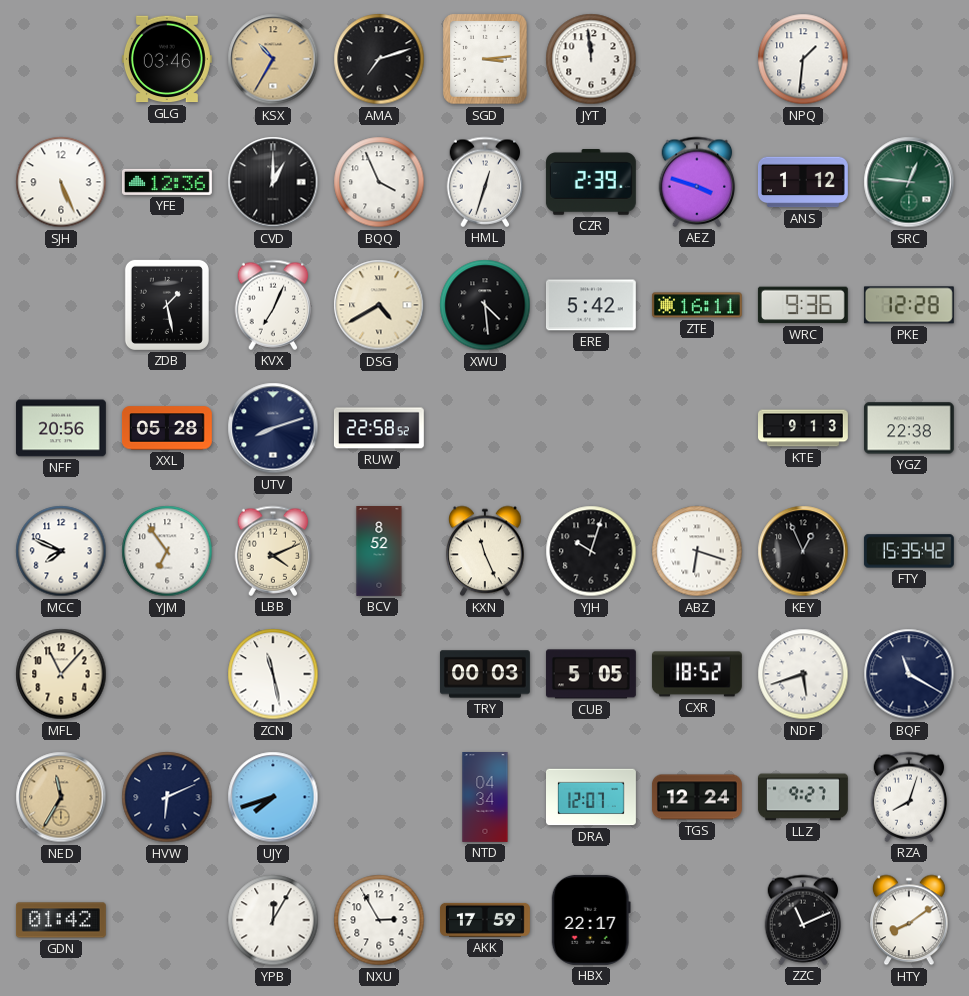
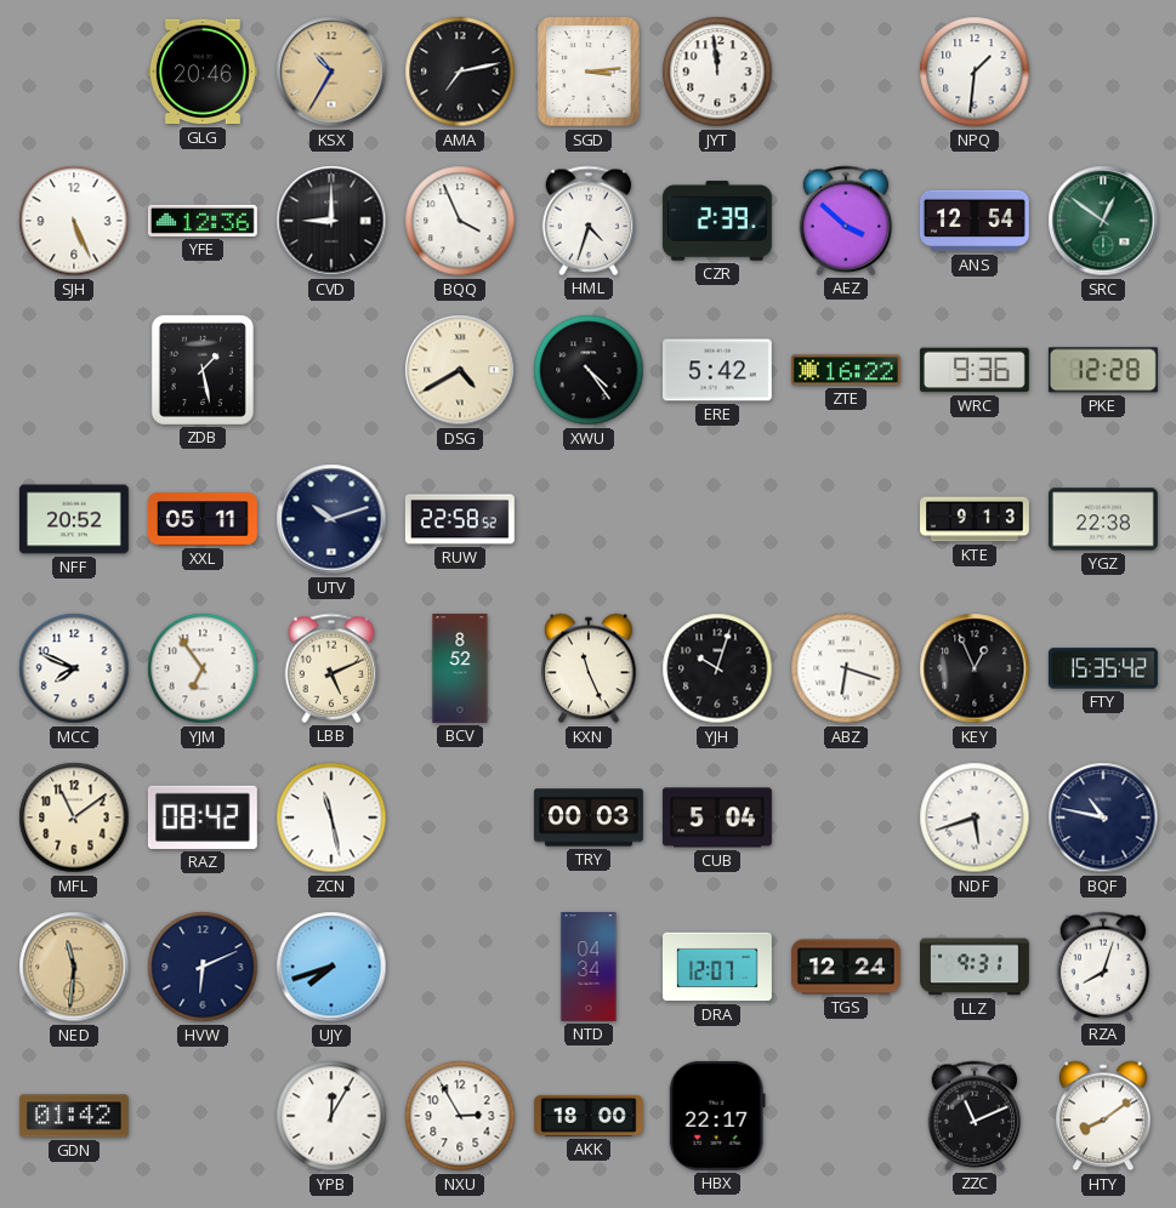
GLG: 03:46 -> 20:46 (203, 72)
AMA: 7:12 -> 7:13 (460, 72)
CVD: 1:00 -> 9:00 (331, 221)
HML: 12:33 -> 4:33 (589, 221)
AEZ: 3:48 -> 3:52 (846, 221)
ANS: 1:12 -> 12:54 (975, 221)
SRC: 12:46 -> 12:51 (1103, 221)
KVX: 7:04 -> none (273, 305)
XWU: 4:29 -> 4:24 (589, 370)
ZTE: 16:11 -> 16:22 (846, 370)
NFF: 20:56 -> 20:52 (74, 519)
XXL: 05:28 -> 05:11 (203, 519)
UTV: 8:12 -> 10:12 (331, 519)
LBB: 4:11 -> 5:11 (331, 668)
MFL: 11:07 -> 11:09 (74, 817)
RAZ: none -> 08:42 (203, 817)
CUB: 5:05 -> 5:04 (717, 817)
CXR: 18:52 -> none (697, 674)
BQF: 11:20 -> 10:47 (1103, 817)
NED: 11:35 -> 11:31 (74, 967)
LLZ: 9:27 -> 9:31 (975, 967)
AKK: 17:59 -> 18:00 (589, 1116)
